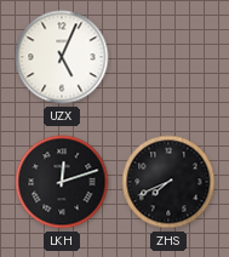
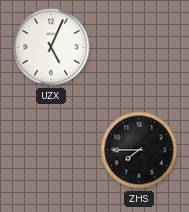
LKH: 12:12 -> none (62, 182)
ZHS: 7:41 -> 7:45 (139, 150)
